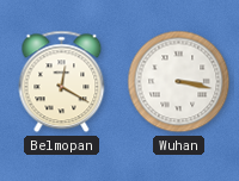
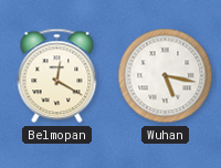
Wuhan: 3:17 -> 5:17 (166, 76)
